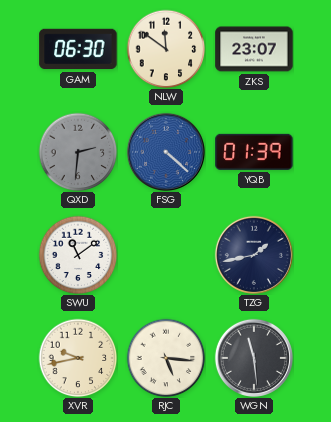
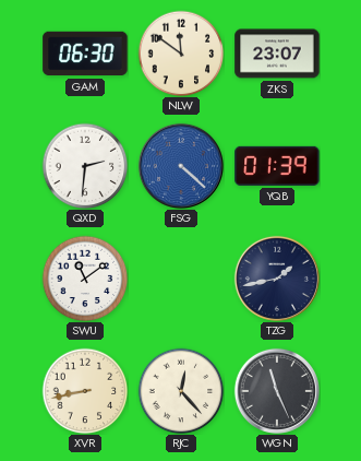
QXD dial: grey -> white (85, 166)
XVR: 9:43 -> 8:43 (85, 391)
RJC: 5:16 -> 12:23 (181, 391)
WGN: 11:29 -> 11:26 (277, 391)
